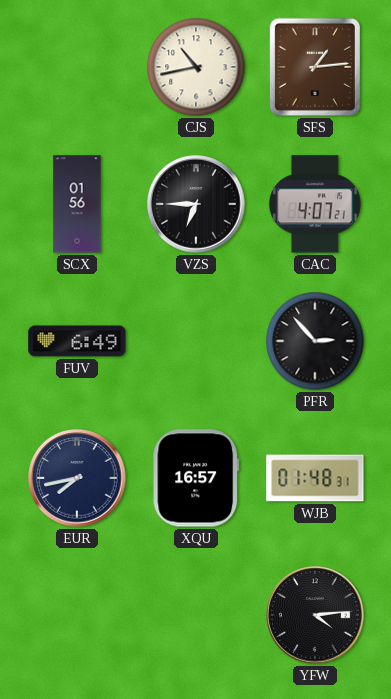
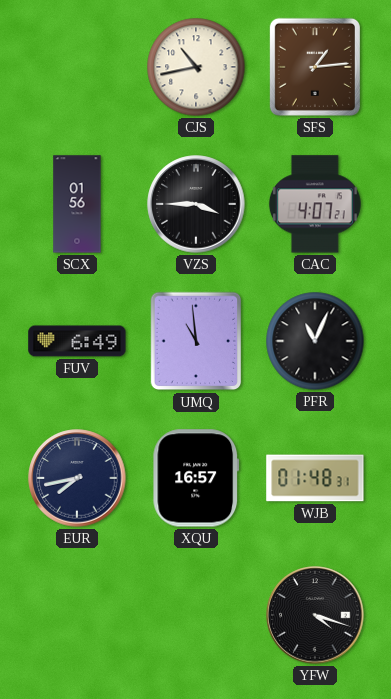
VZS: 6:45 -> 3:45 (196, 204)
UMQ: none -> 10:59 (196, 341)
PFR: 2:53 -> 11:04 (315, 341)
YFW: 4:14 -> 4:18 (315, 615)
